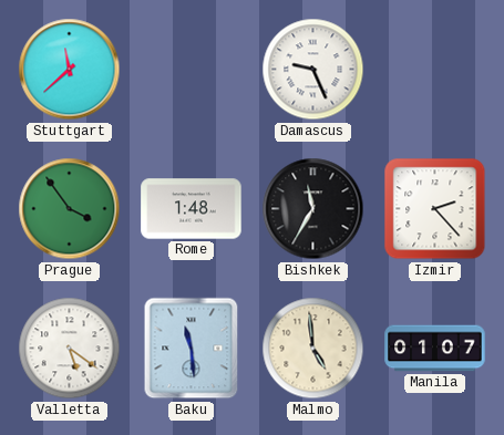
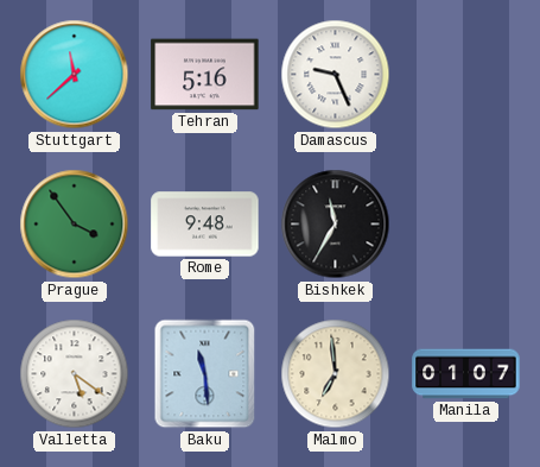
Tehran: none -> 5:16 (205, 75)
Rome: 1:48 -> 9:48 (205, 225)
Izmir: 2:23 -> none (435, 209)
Malmo: 4:59 -> 6:59 (336, 374)
